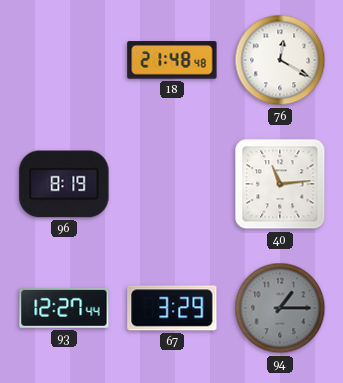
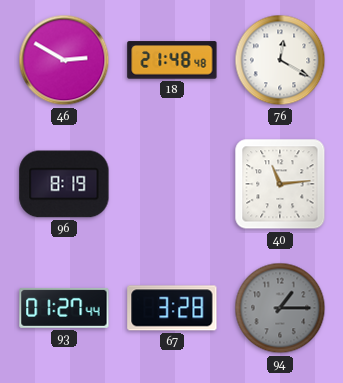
46: none -> 2:50 (64, 60)
93: 12:27 -> 01:27 (64, 308)
67: 3:29 -> 3:28 (172, 308)
